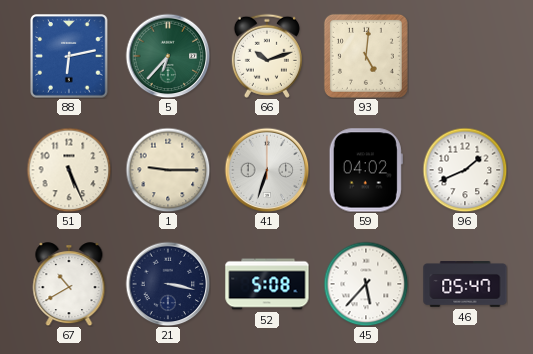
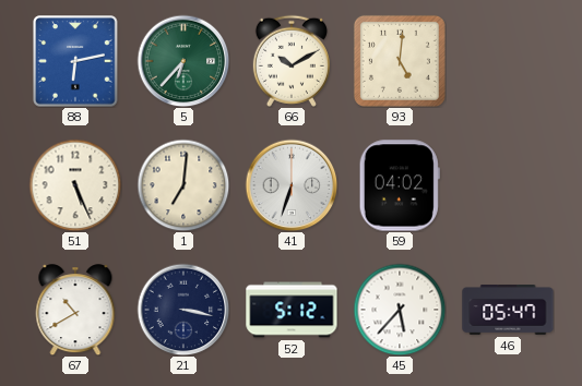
66: 10:12 -> 10:10 (292, 61)
1: 9:15 -> 7:01 (183, 185)
96: 1:41 -> none (465, 170)
52: 5:08 -> 5:12 (292, 310)
